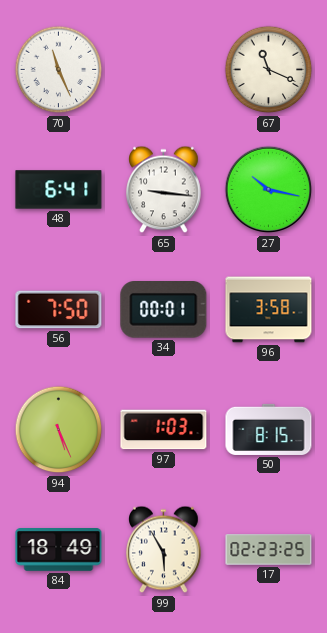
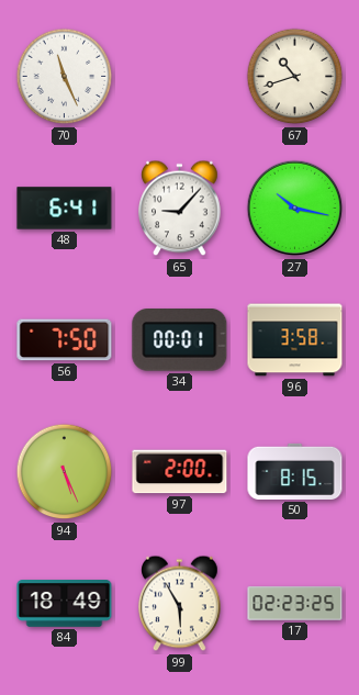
67: 11:19 -> 10:42 (295, 77)
65: 9:16 -> 9:07 (180, 209)
97: 1:03 -> 2:00 (180, 472)
